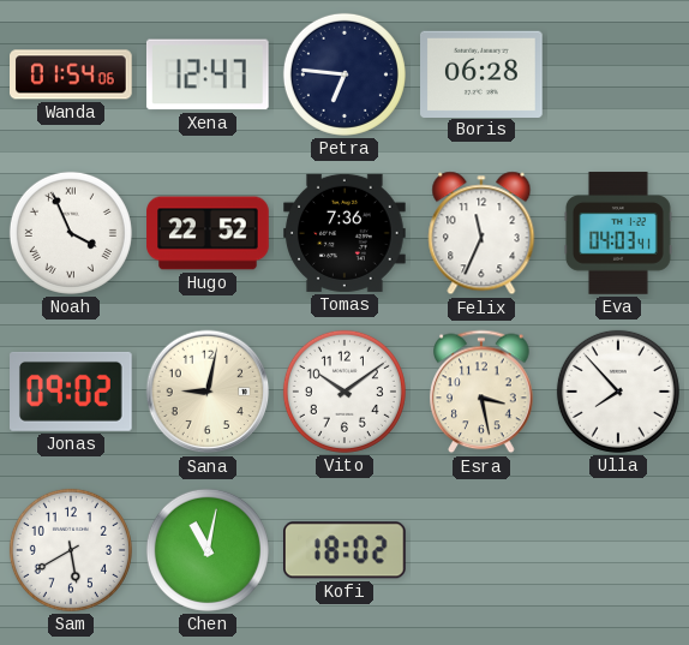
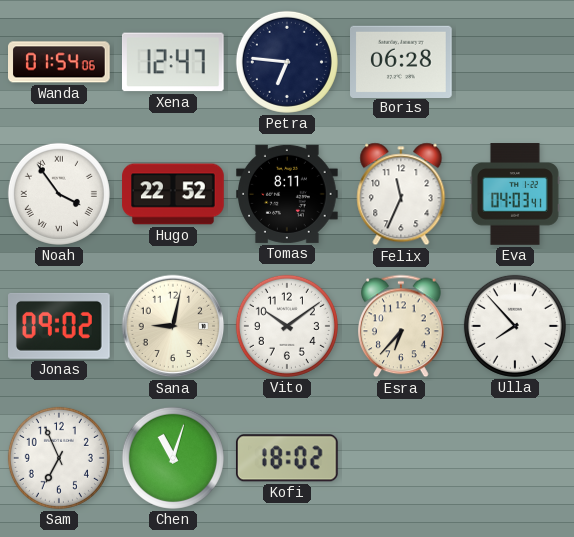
Noah: 3:56 -> 3:54 (59, 194)
Tomas: 7:36 -> 8:11 (287, 194)
Esra: 3:28 -> 6:37 (401, 326)
Sam: 5:40 -> 6:56 (59, 458)
Chen: 11:02 -> 11:03 (173, 458)
